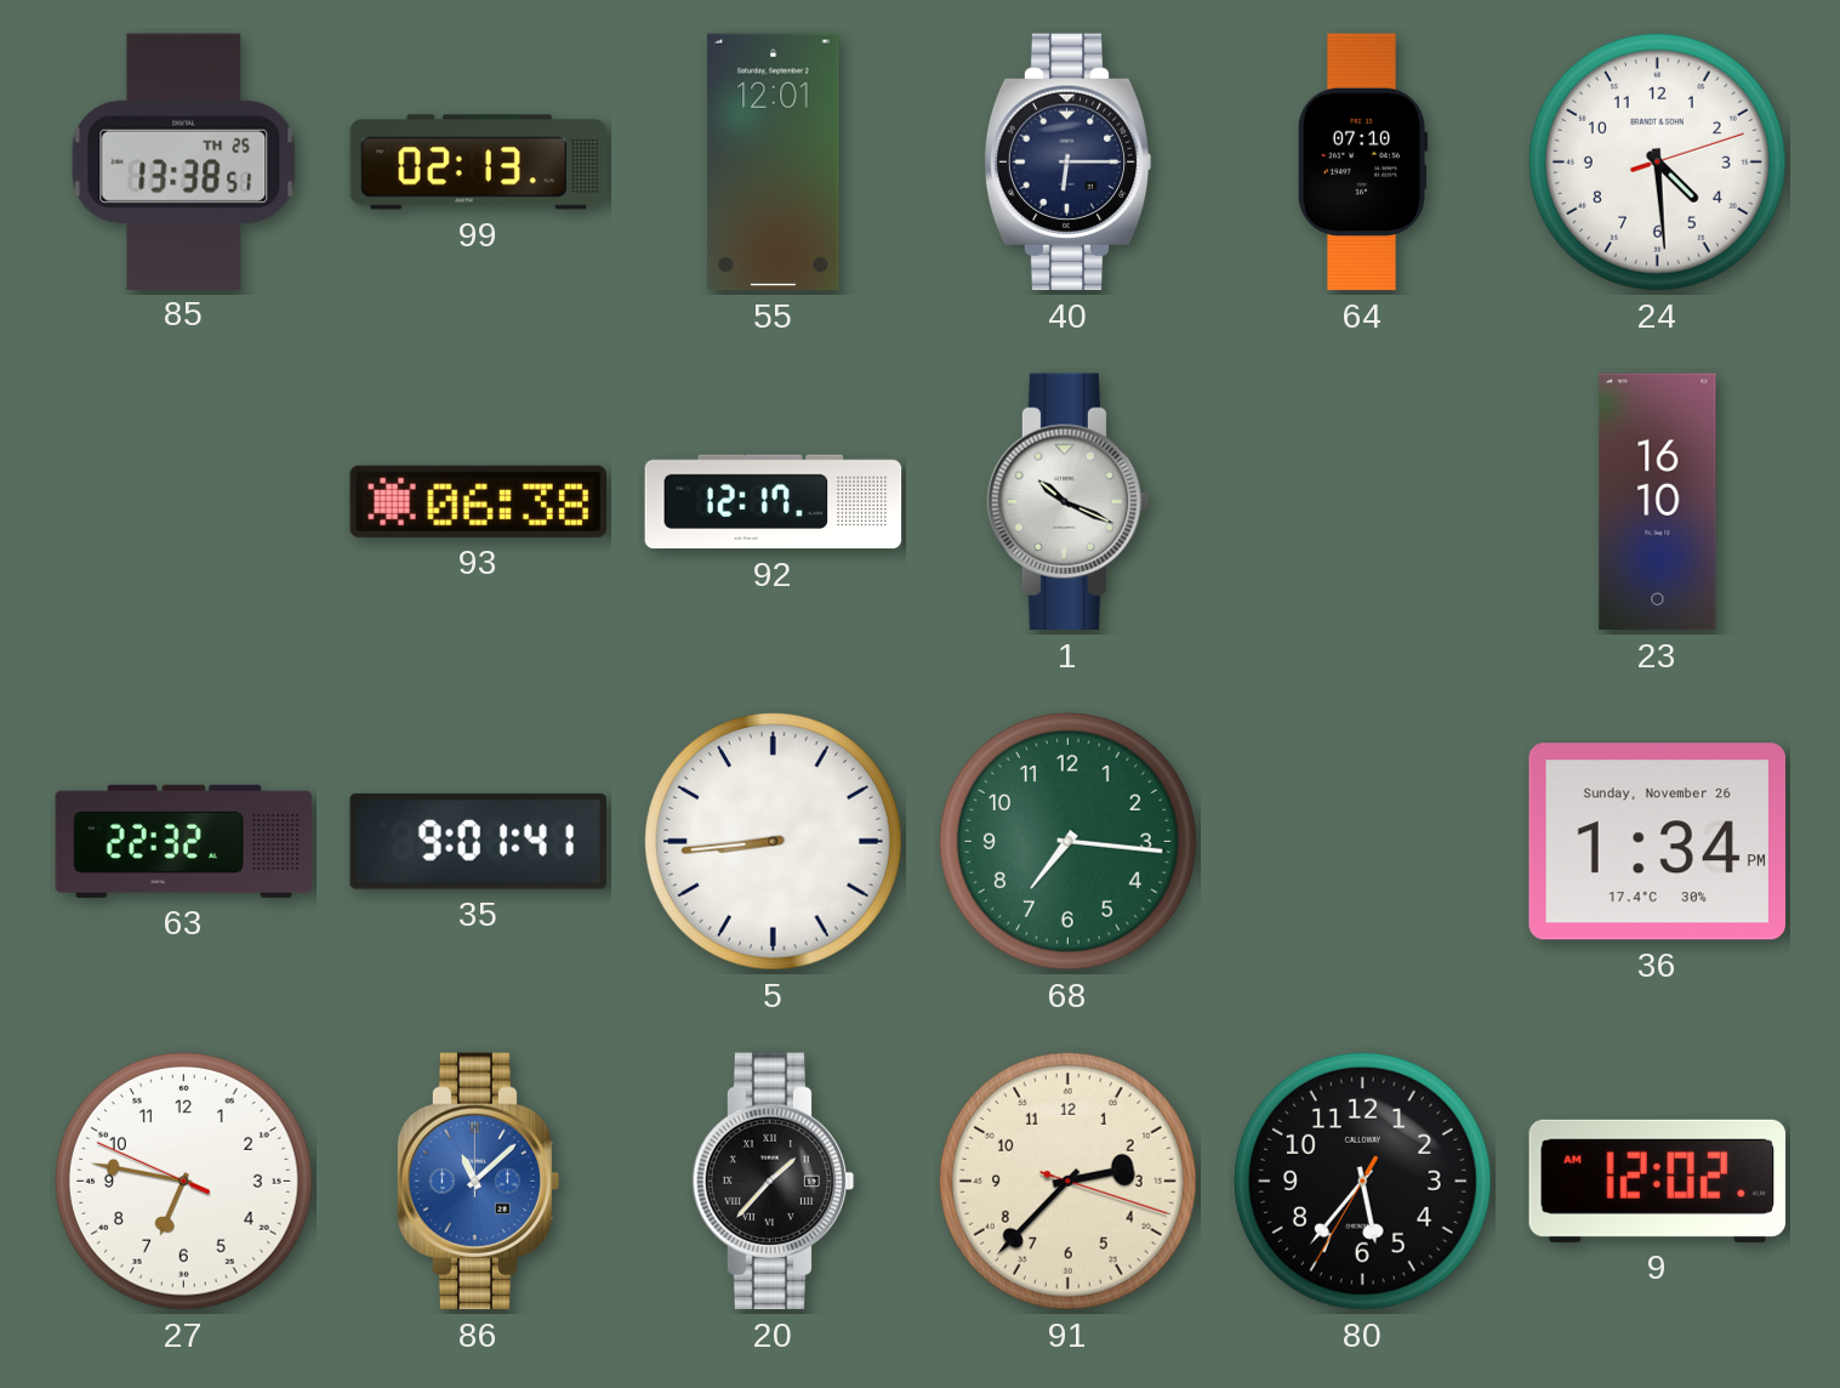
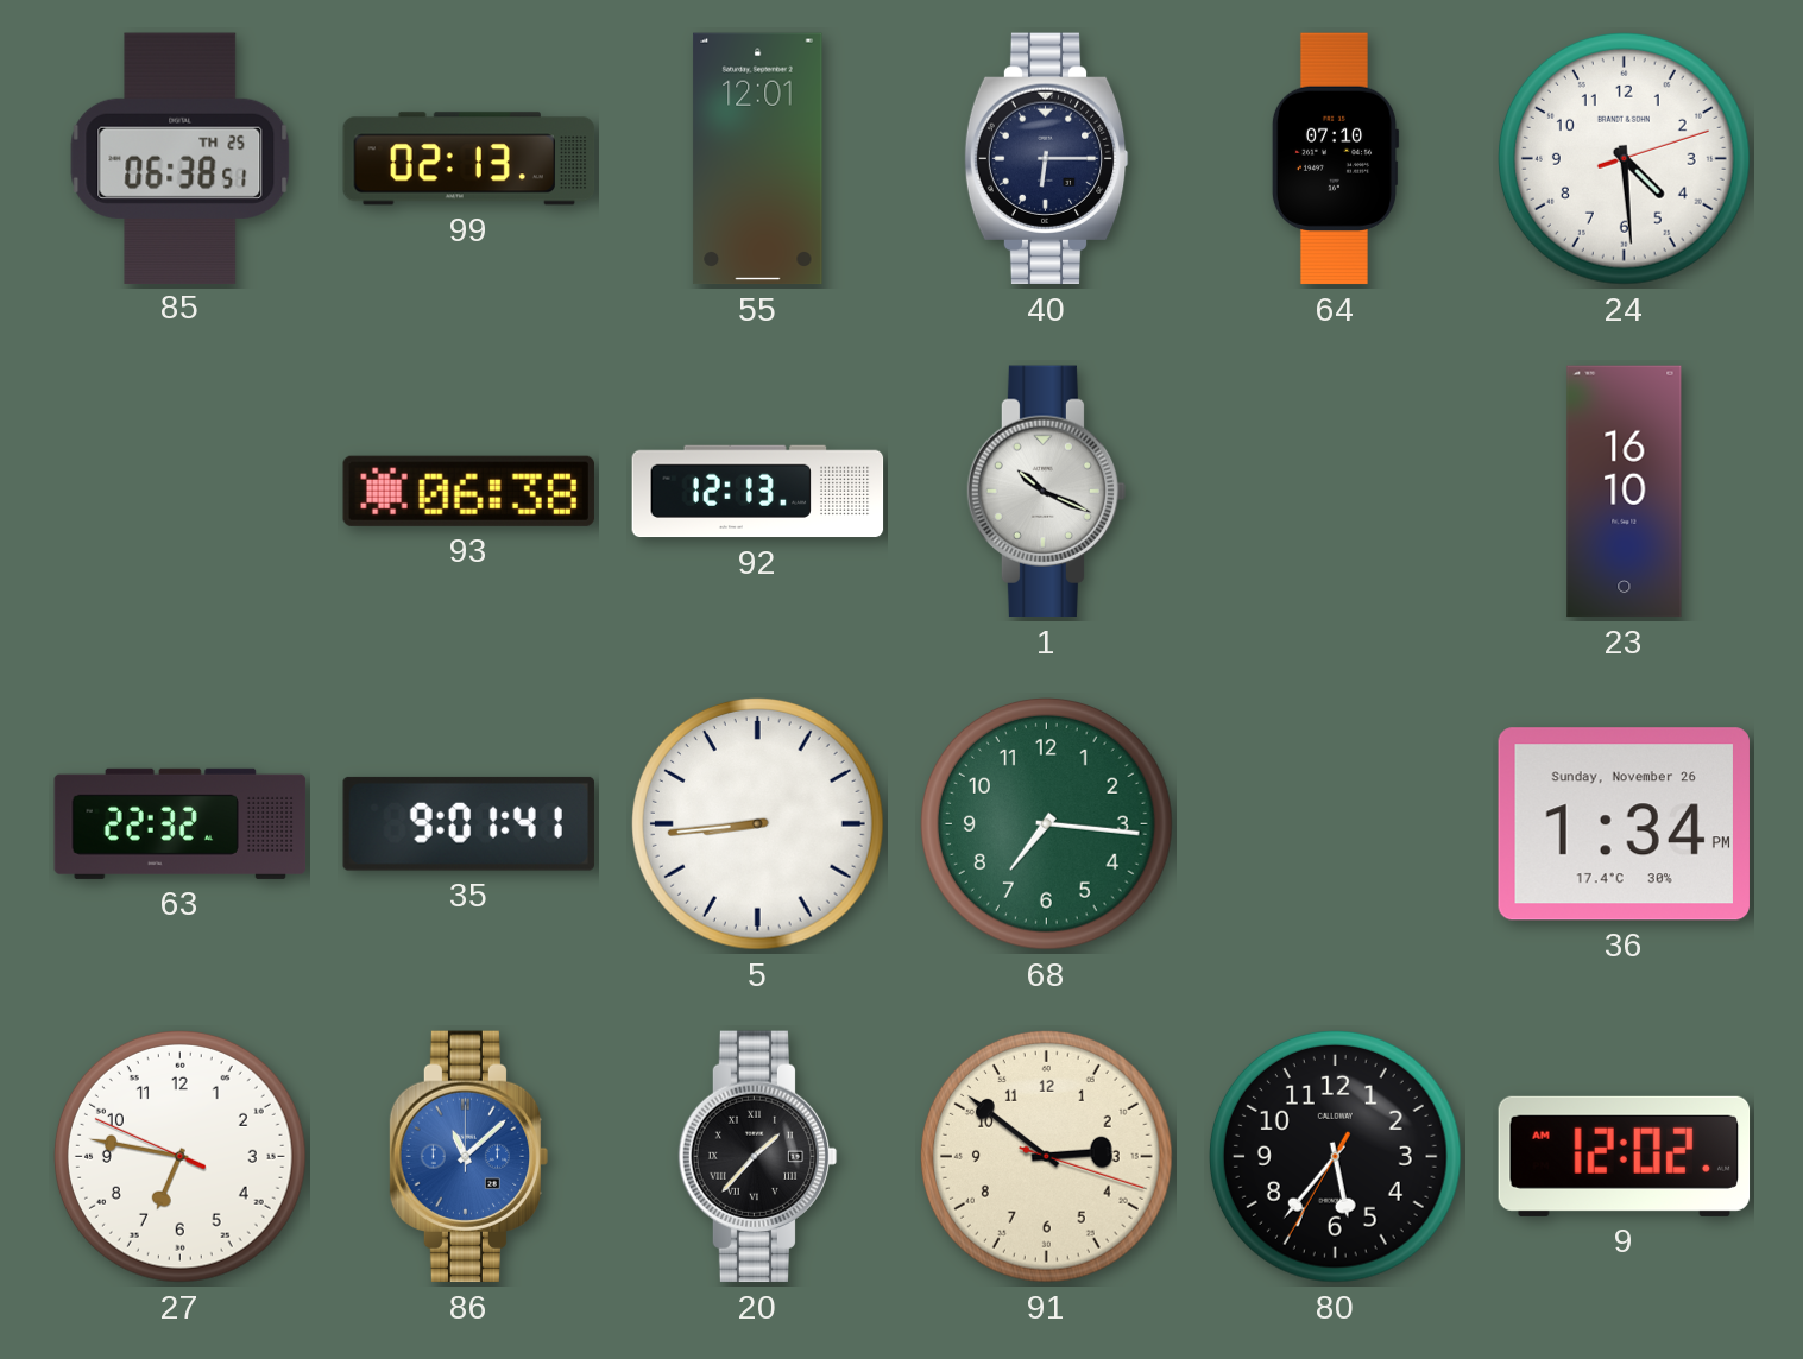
85: 13:38 -> 06:38 (181, 158)
92: 12:17 -> 12:13 (758, 492)
91: 2:37 -> 2:51 (1046, 1156)
